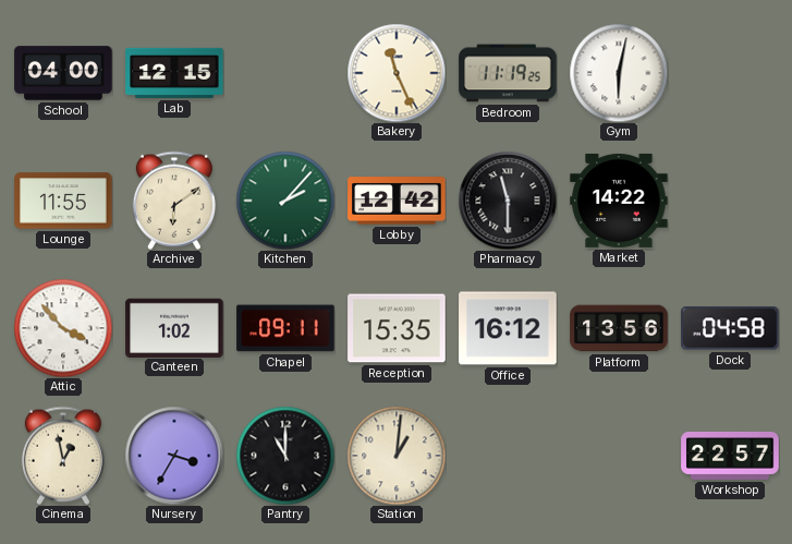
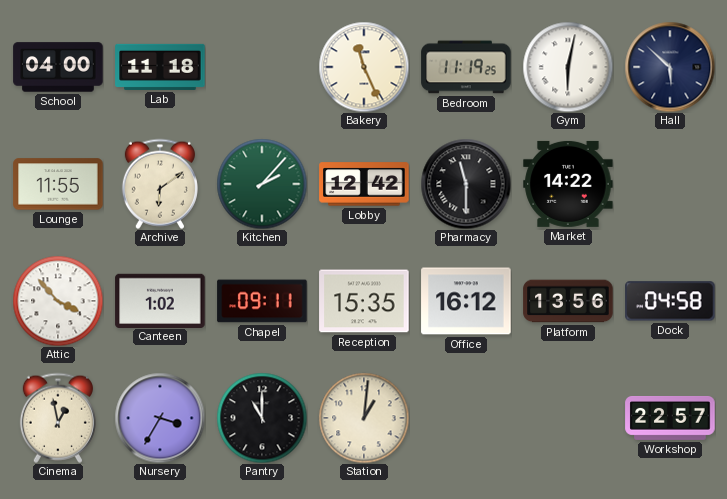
Lab: 12:15 -> 11:18 (160, 67)
Hall: none -> 5:52 (670, 67)
